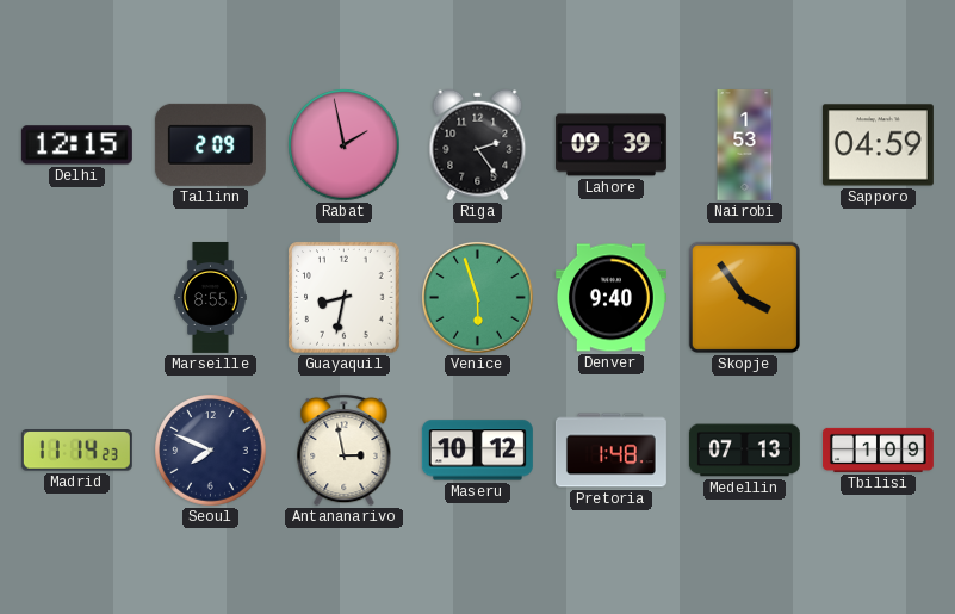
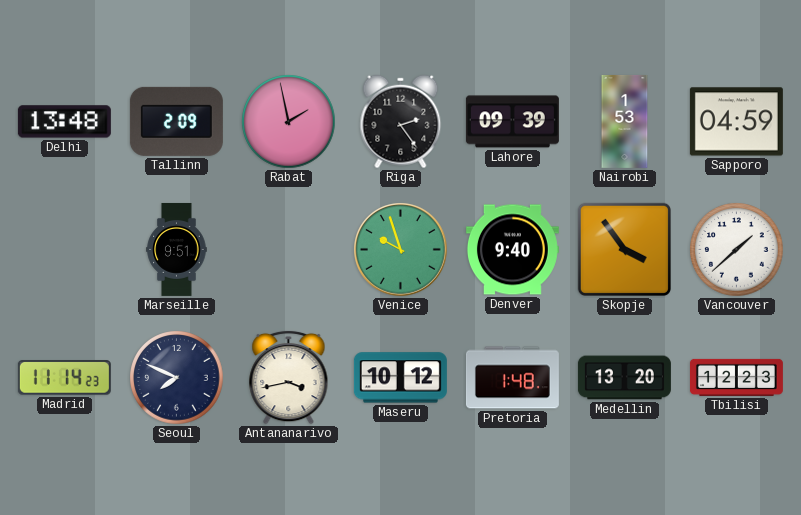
Delhi: 12:15 -> 13:48 (64, 122)
Marseille: 8:55 -> 9:51 (177, 249)
Guayaquil: 8:32 -> none (345, 298)
Venice: 5:57 -> 9:57 (401, 250)
Vancouver: none -> 1:38 (737, 250)
Antananarivo: 2:58 -> 3:43 (289, 377)
Medellin: 07:13 -> 13:20 (624, 378)
Tbilisi: 1:09 -> 12:23 (736, 377)
